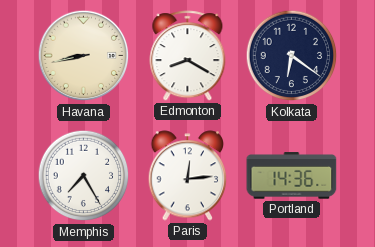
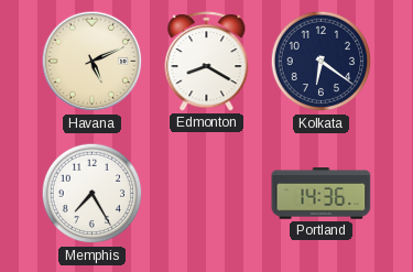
Havana: 8:43 -> 5:11 (93, 62)
Paris: 12:14 -> none (188, 176)
